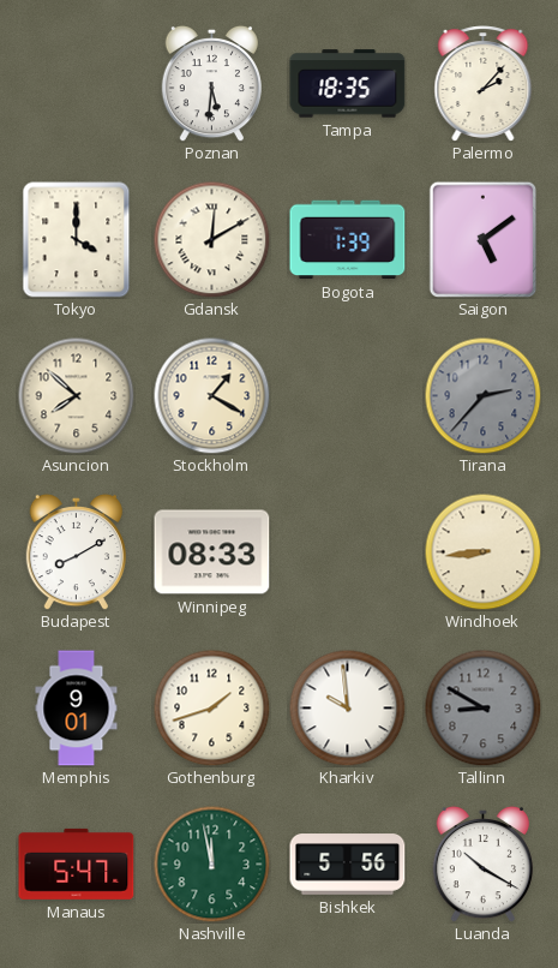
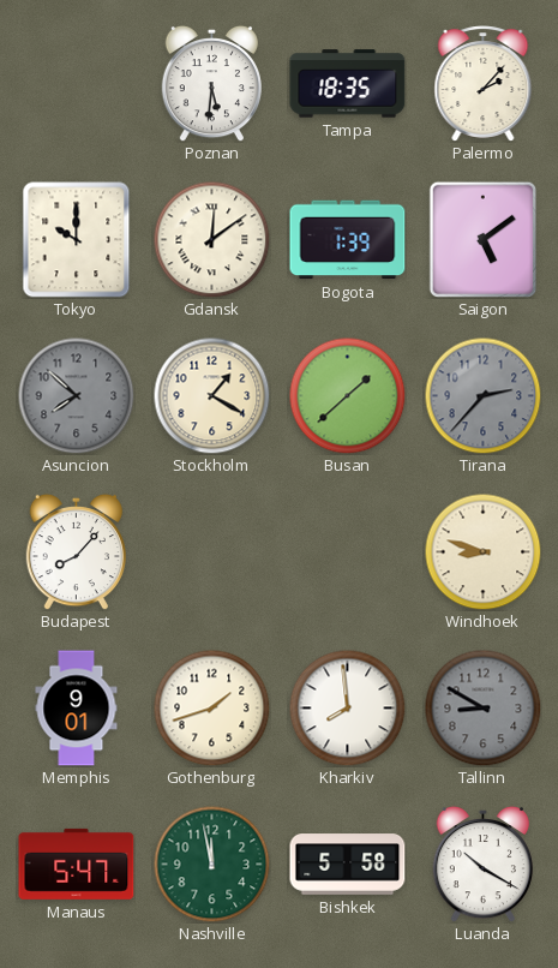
Tokyo: 4:00 -> 10:00 (77, 240)
Gdansk: 12:10 -> 12:09 (211, 239)
Asuncion dial: cream -> grey (76, 395)
Busan: none -> 1:38 (347, 395)
Budapest: 8:10 -> 8:07 (76, 551)
Winnipeg: 08:33 -> none (212, 552)
Windhoek: 8:44 -> 8:48 (482, 551)
Kharkiv: 9:59 -> 7:59 (347, 707)
Bishkek: 5:56 -> 5:58 (348, 865)
